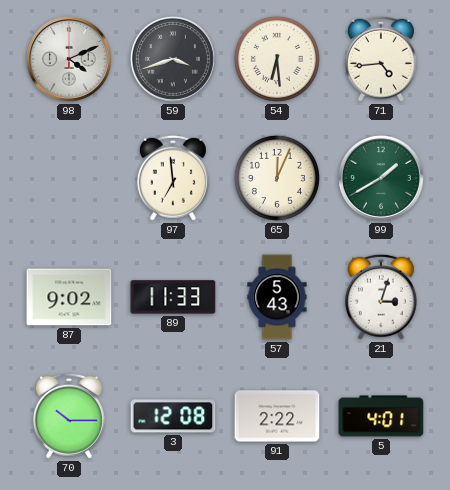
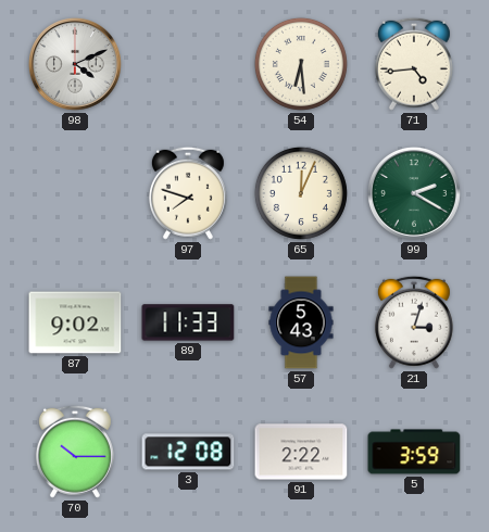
59: 3:42 -> none (173, 59)
97: 6:59 -> 7:48 (188, 193)
99: 1:40 -> 2:20 (414, 193)
5: 4:01 -> 3:59 (414, 452)
